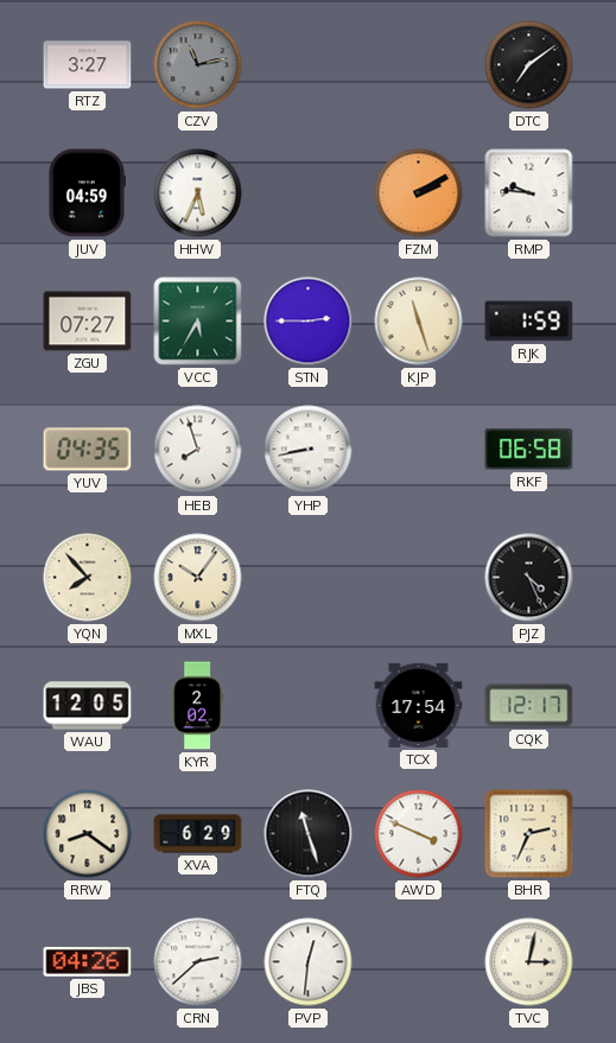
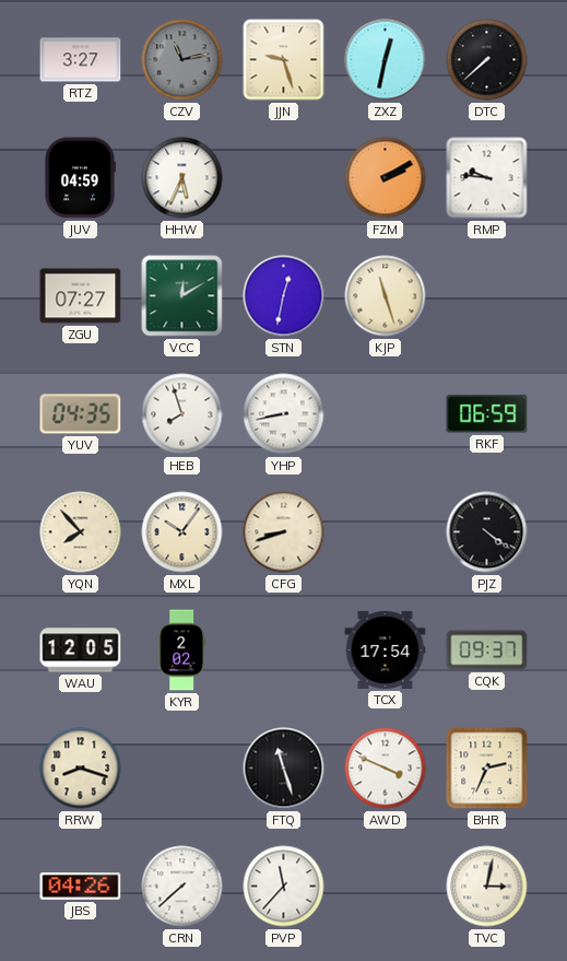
JJN: none -> 9:27 (284, 60)
ZXZ: none -> 12:32 (386, 60)
DTC: 7:09 -> 7:38 (487, 60)
VCC: 5:35 -> 12:10 (182, 296)
STN: 2:45 -> 12:32 (284, 296)
RJK: 1:59 -> none (529, 322)
RKF: 06:58 -> 06:59 (487, 414)
CFG: none -> 8:42 (284, 532)
PJZ: 4:26 -> 4:21 (487, 532)
CQK: 12:17 -> 09:37 (487, 651)
RRW: 8:21 -> 8:18 (81, 769)
XVA: 6:29 -> none (198, 834)
CRN: 2:38 -> 7:38 (182, 887)
PVP: 12:31 -> 11:37 (284, 887)
